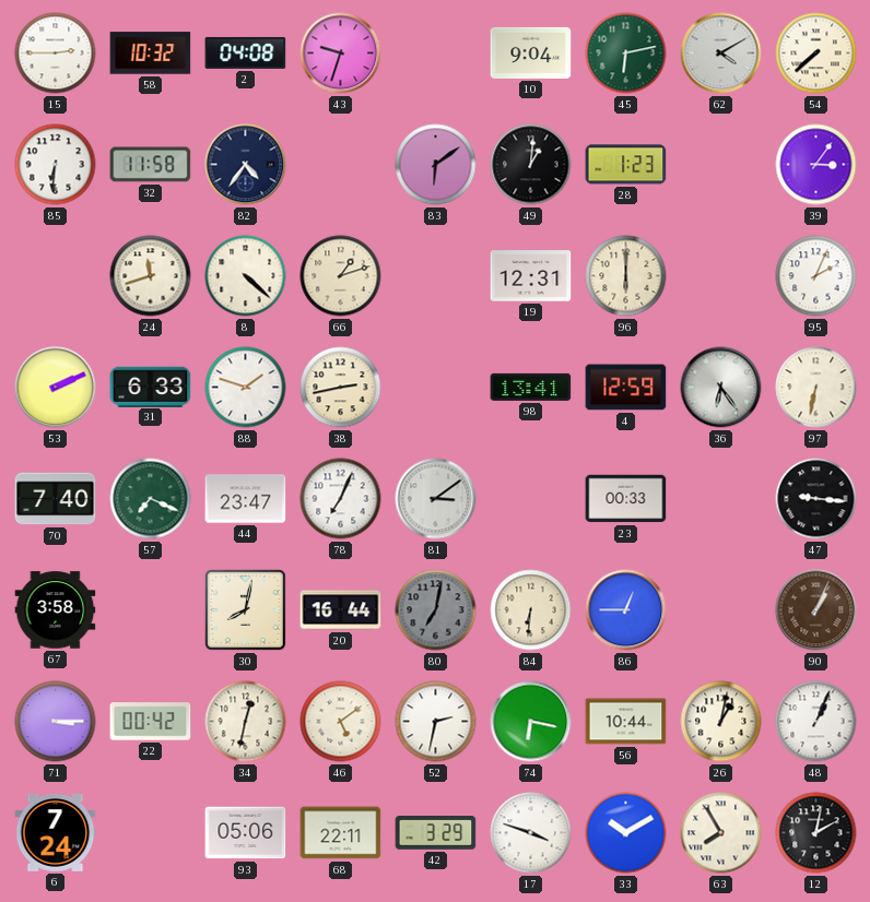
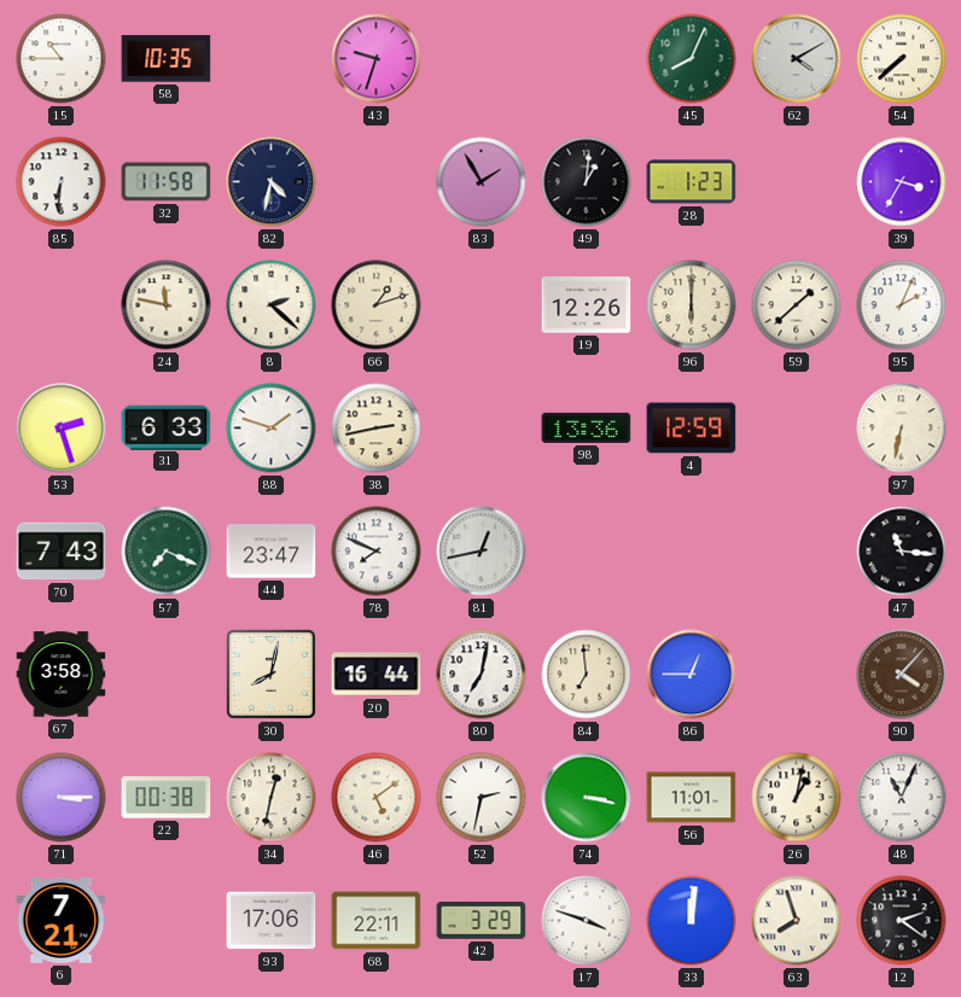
15: 2:45 -> 10:45 (62, 59)
58: 10:32 -> 10:35 (167, 59)
2: 04:08 -> none (246, 52)
10: 9:04 -> none (531, 52)
45: 6:13 -> 8:04 (692, 59)
82: 4:36 -> 4:32 (272, 182)
83: 6:09 -> 1:55 (482, 182)
39: 3:06 -> 3:35 (902, 182)
24: 11:42 -> 11:47 (167, 305)
8: 4:22 -> 2:22 (272, 305)
19: 12:31 -> 12:26 (587, 305)
59: none -> 1:38 (797, 305)
53: 2:11 -> 2:27 (62, 428)
98: 13:41 -> 13:36 (587, 427)
36: 6:24 -> none (721, 388)
70: 7:40 -> 7:43 (62, 552)
78: 7:04 -> 7:49 (377, 552)
81: 3:09 -> 12:43 (482, 552)
23: 00:33 -> none (626, 499)
47: 9:16 -> 11:16 (902, 552)
80 dial: grey -> white (482, 675)
84: 6:31 -> 6:59 (587, 675)
90: 1:04 -> 4:07 (902, 675)
22: 00:42 -> 00:38 (167, 798)
74: 6:17 -> 3:17 (587, 798)
56: 10:44 -> 11:01 (692, 798)
48: 1:04 -> 11:04 (902, 798)
6: 7:24 -> 7:21 (62, 920)
93: 05:06 -> 17:06 (272, 921)
33: 10:10 -> 12:01 (692, 921)
63: 7:55 -> 7:57 (797, 921)
12: 2:02 -> 2:21 (902, 921)
